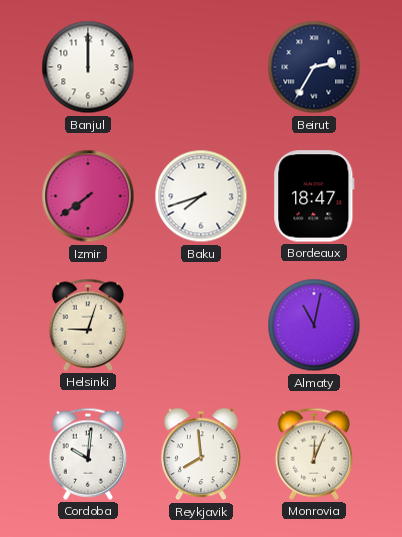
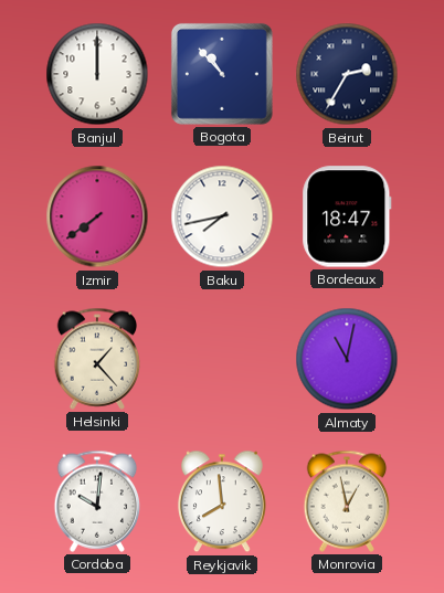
Bogota: none -> 10:53 (222, 74)
Baku: 7:42 -> 7:43 (222, 216)
Helsinki: 9:03 -> 1:23 (97, 359)
Monrovia: 12:04 -> 12:58 (347, 501)
